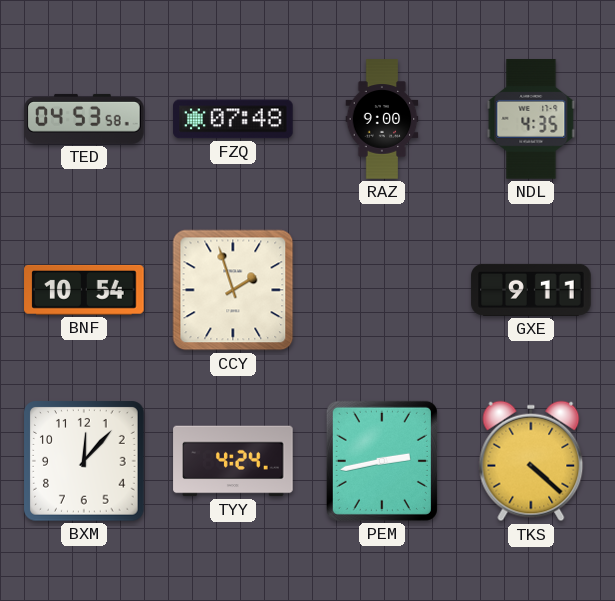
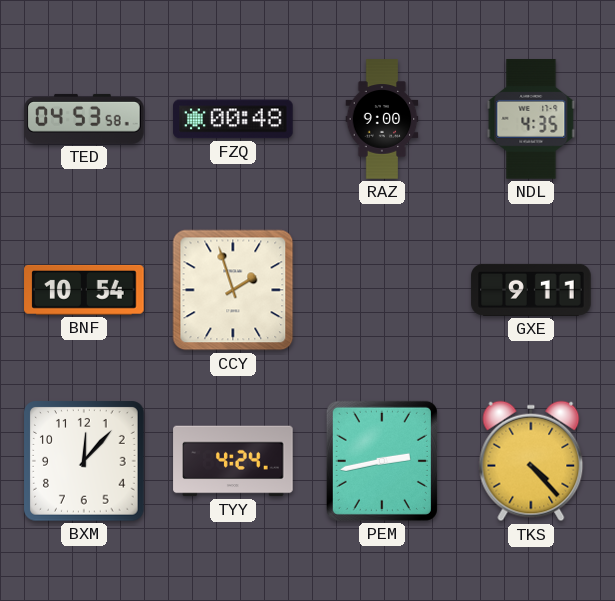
FZQ: 07:48 -> 00:48 (233, 119)
TKS: 4:22 -> 4:23 (531, 461)
